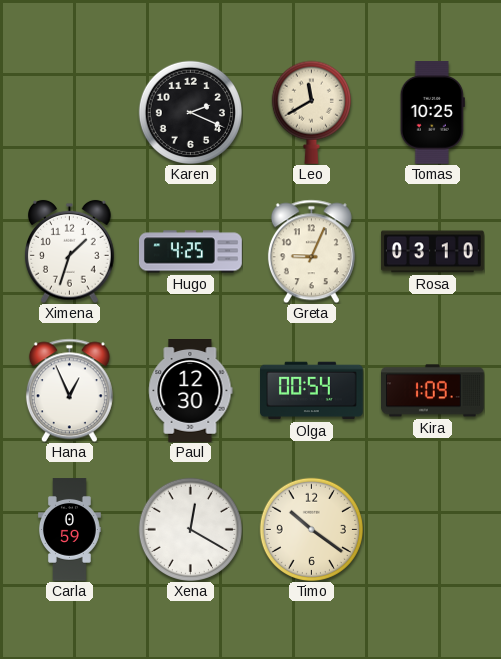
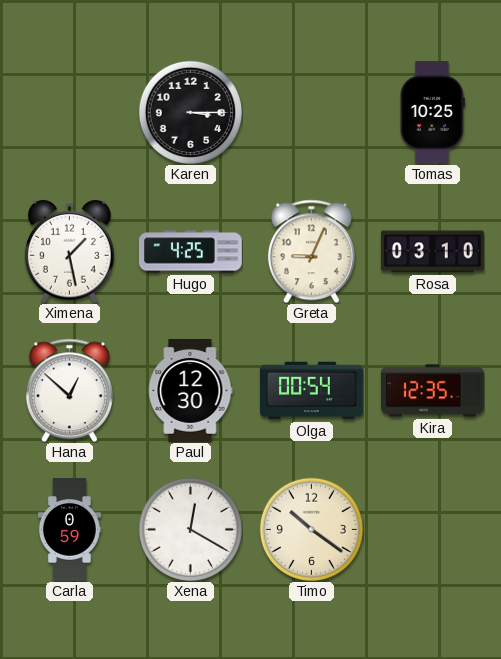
Karen: 2:19 -> 3:15 (190, 112)
Leo: 11:40 -> none (311, 112)
Ximena: 1:33 -> 1:28 (70, 251)
Hana: 12:56 -> 12:52 (69, 390)
Kira: 1:09 -> 12:35 (433, 391)
